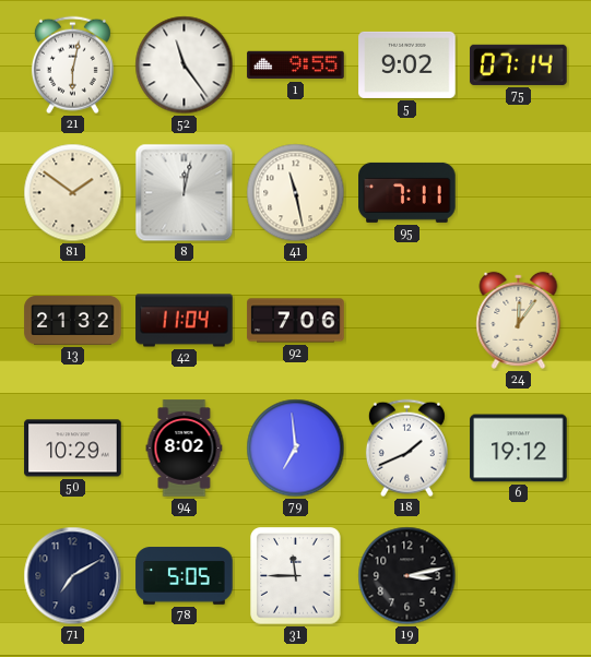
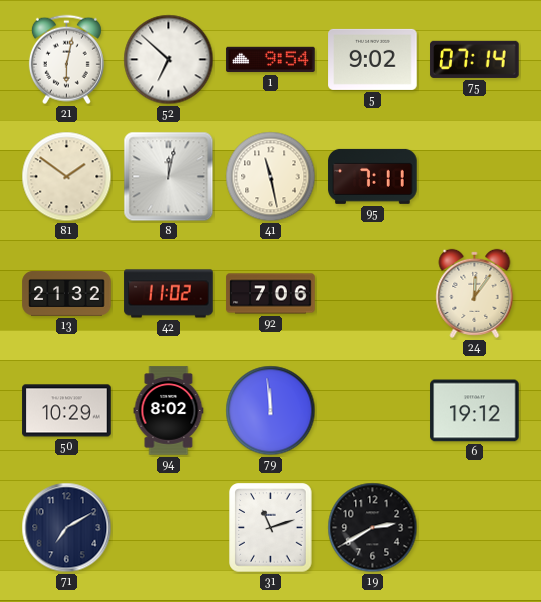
52: 11:24 -> 6:52 (169, 60)
1: 9:55 -> 9:54 (271, 60)
42: 11:04 -> 11:02 (169, 294)
79: 6:59 -> 11:59 (271, 411)
18: 1:41 -> none (406, 449)
78: 5:05 -> none (185, 576)
31: 11:45 -> 11:12 (271, 528)
19: 3:13 -> 2:40 (373, 528)
